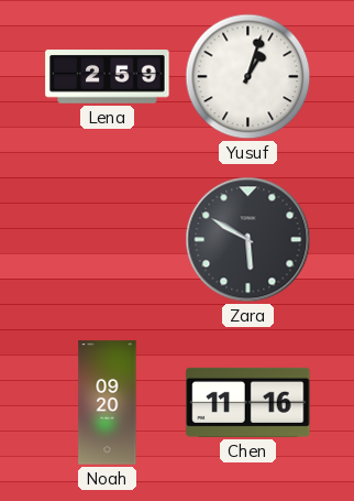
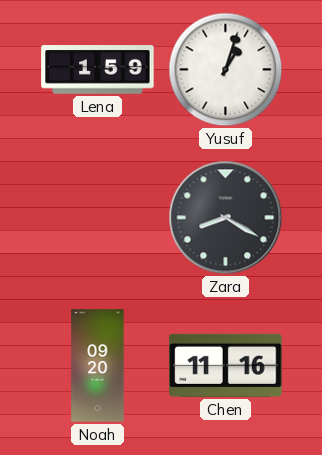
Lena: 2:59 -> 1:59 (98, 70)
Zara: 5:50 -> 8:20 (226, 218)
